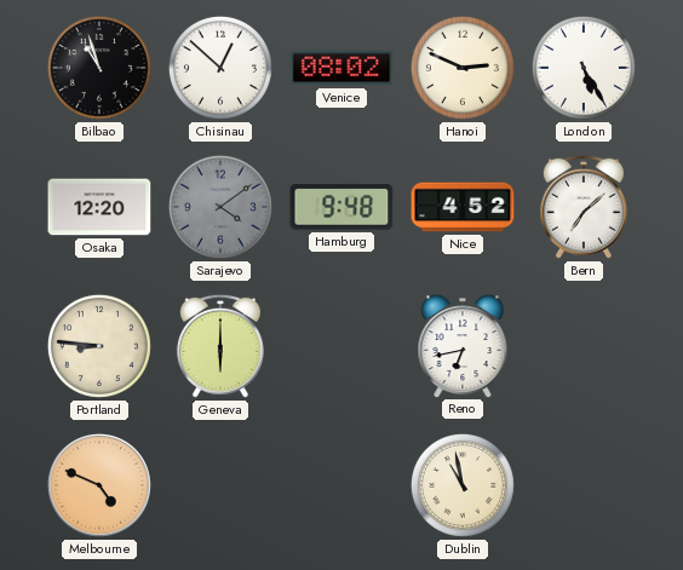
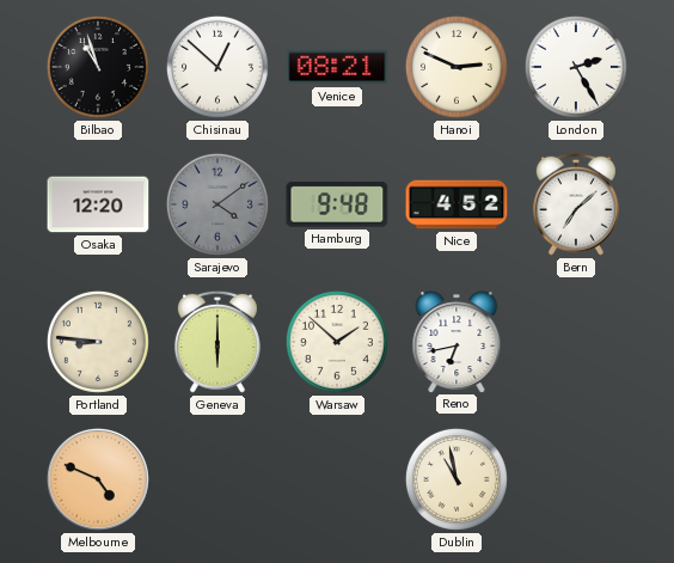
Venice: 08:02 -> 08:21 (337, 67)
London: 5:25 -> 2:25 (576, 67)
Warsaw: none -> 1:52 (337, 342)
